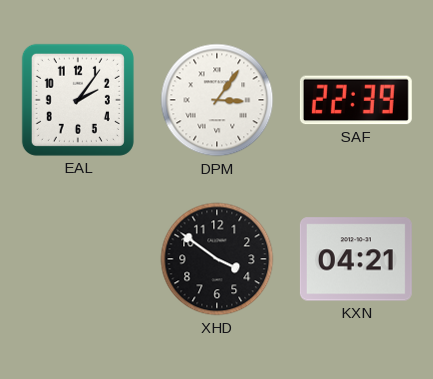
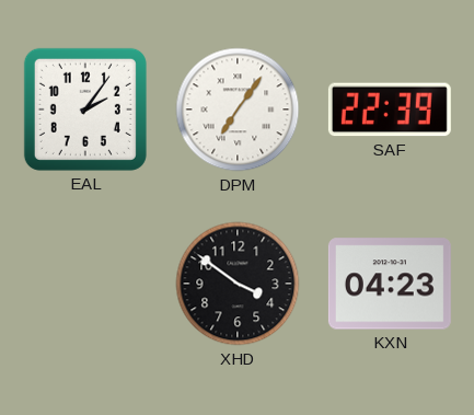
DPM: 3:06 -> 7:06 (238, 109)
KXN: 04:21 -> 04:23 (390, 284)
